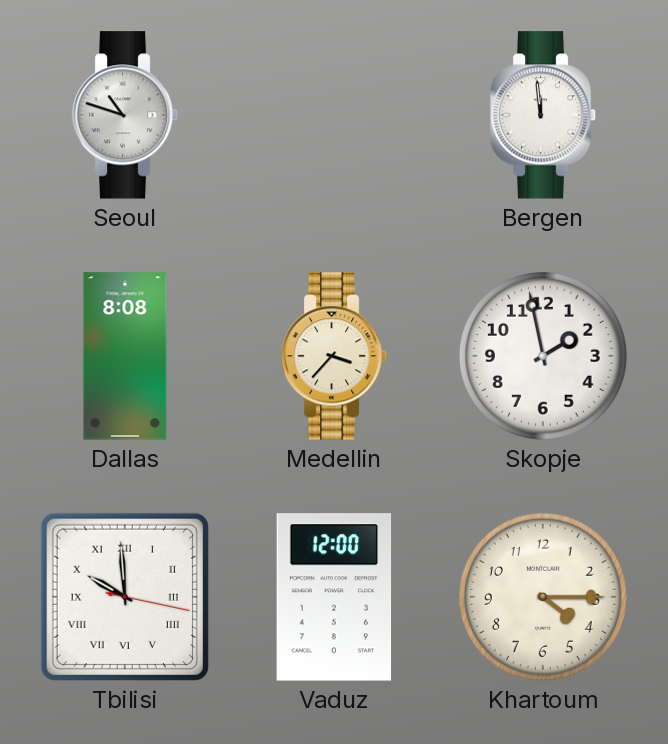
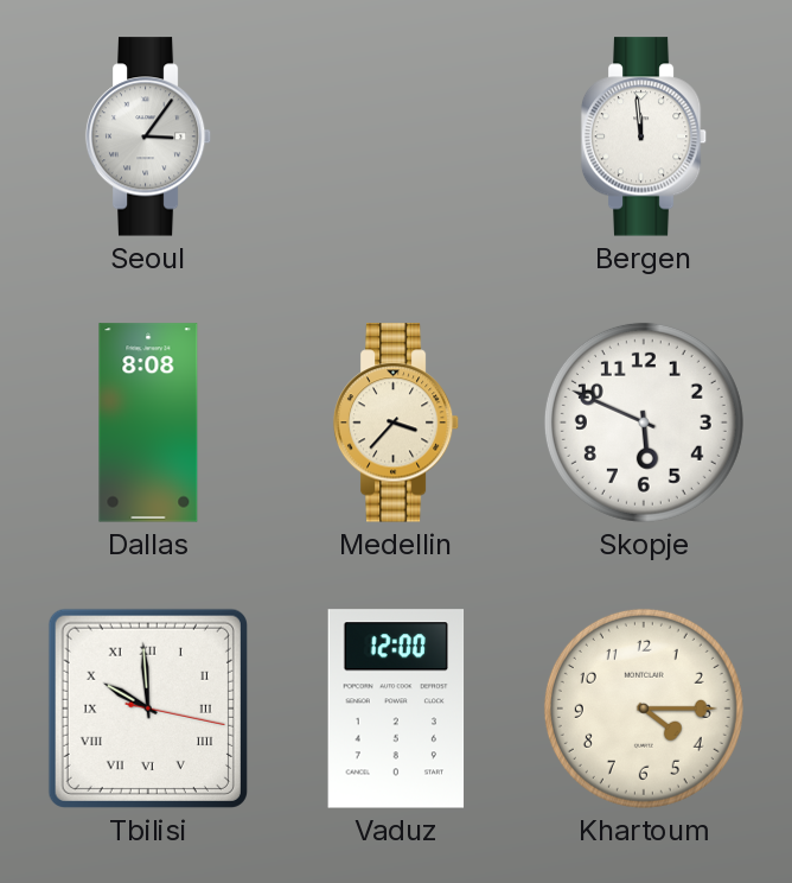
Seoul: 10:48 -> 3:06 (148, 136)
Skopje: 1:58 -> 5:49 (644, 423)
